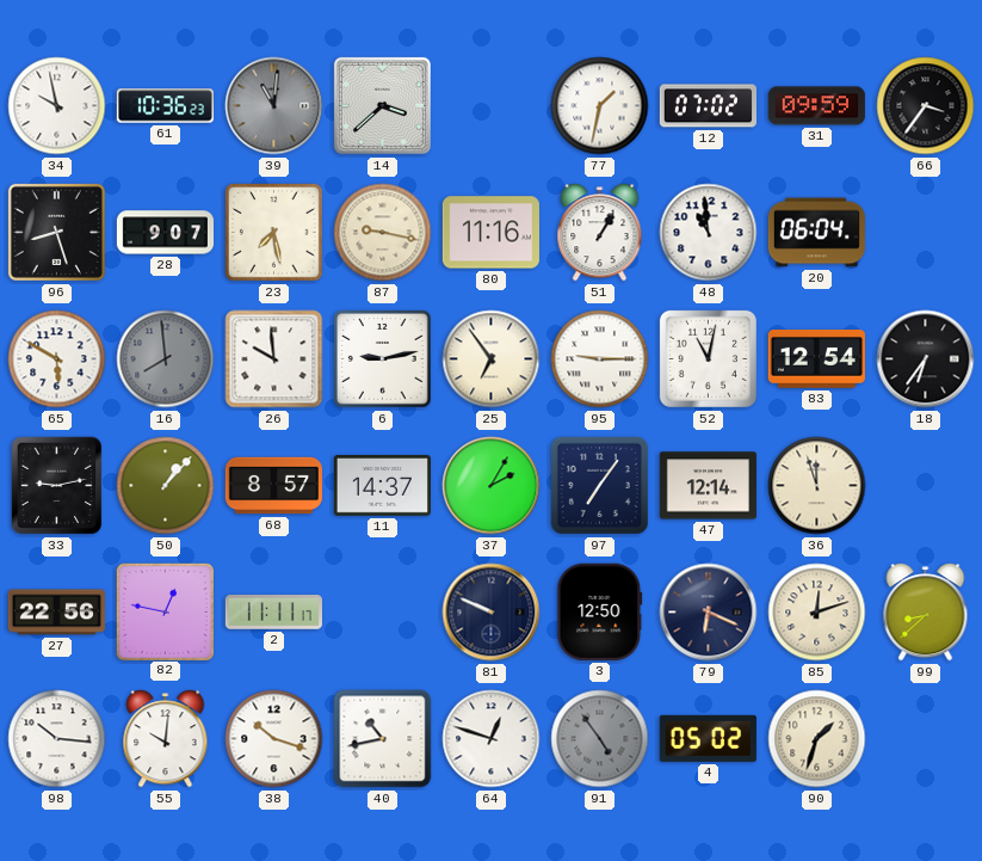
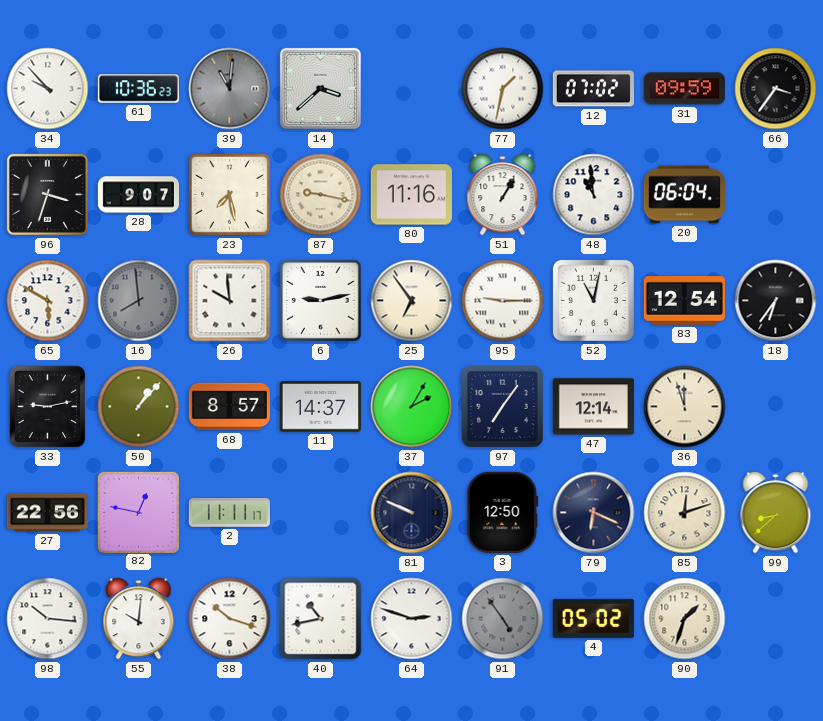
34: 9:58 -> 9:53 (48, 89)
96: 8:27 -> 3:33 (47, 194)
64: 12:48 -> 2:48 (412, 619)
